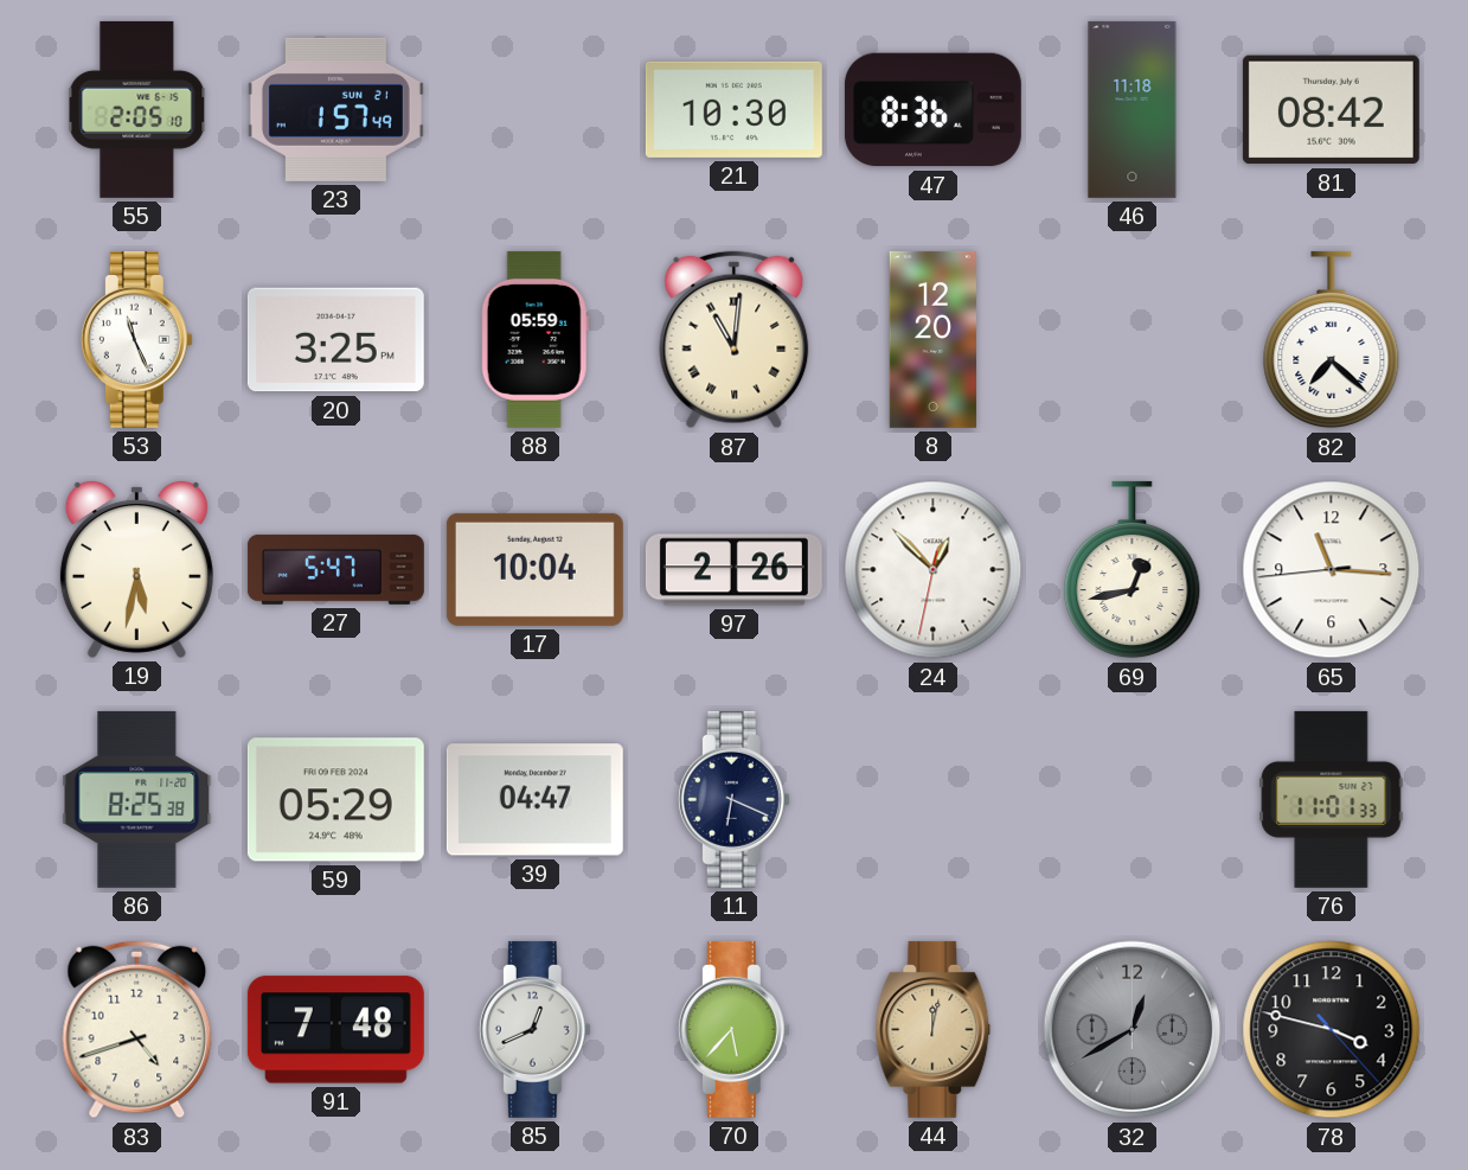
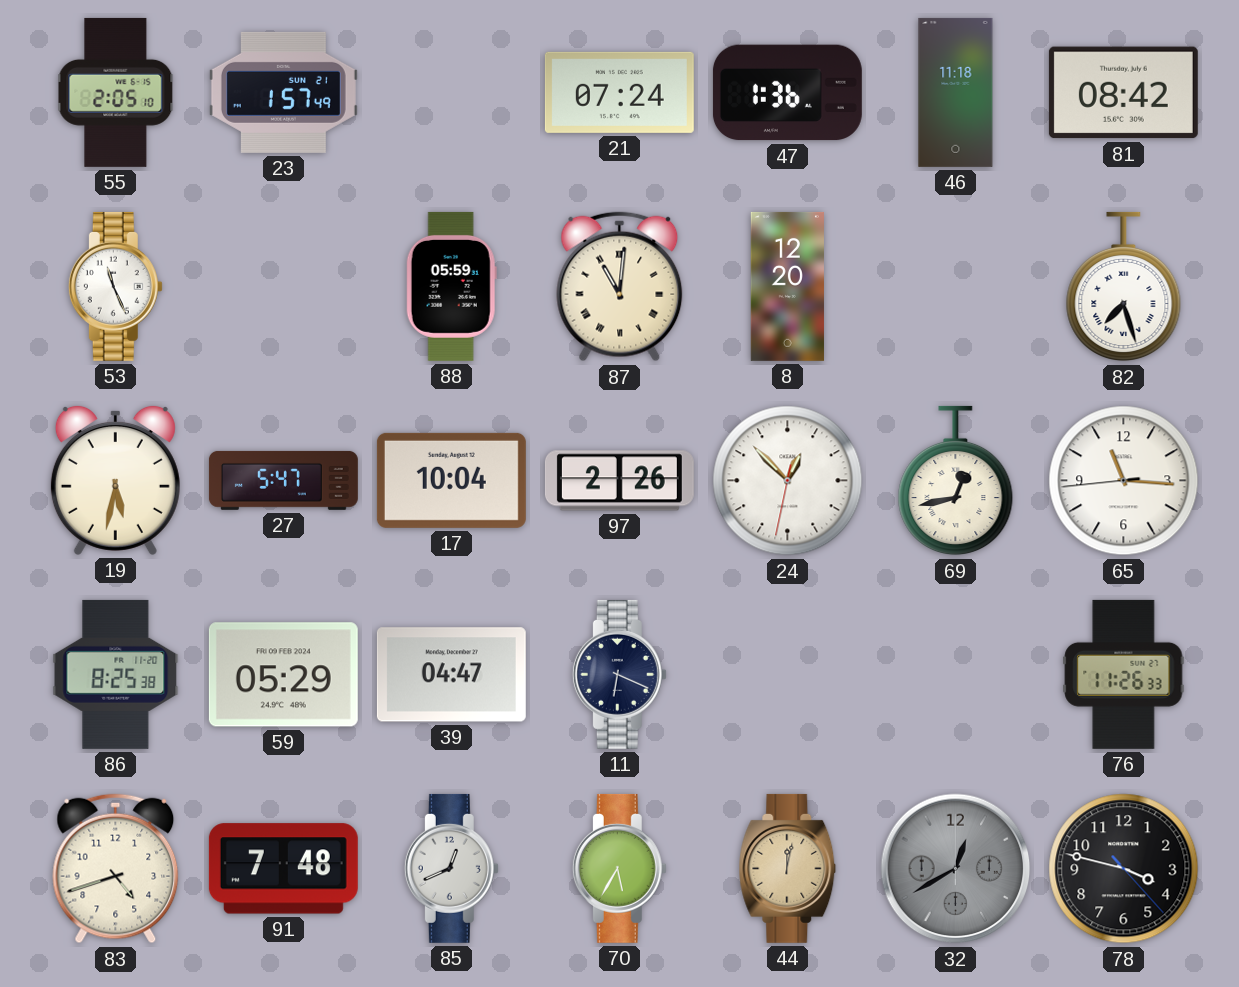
21: 10:30 -> 07:24 (619, 92)
47: 8:36 -> 1:36 (787, 93)
20: 3:25 -> none (335, 340)
82: 7:22 -> 7:27 (1124, 287)
76: 11:01 -> 11:26 (1124, 674)
70: 5:37 -> 5:35 (619, 868)
